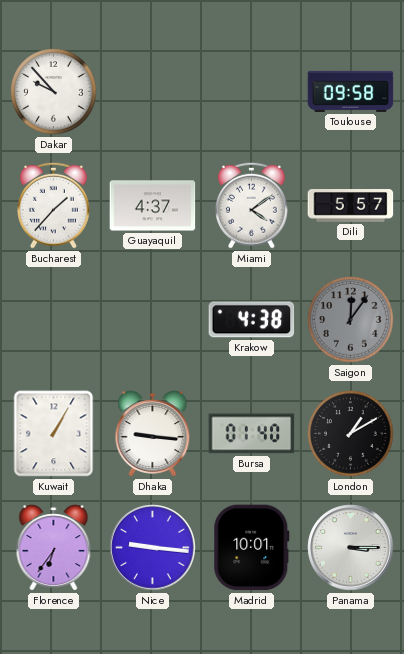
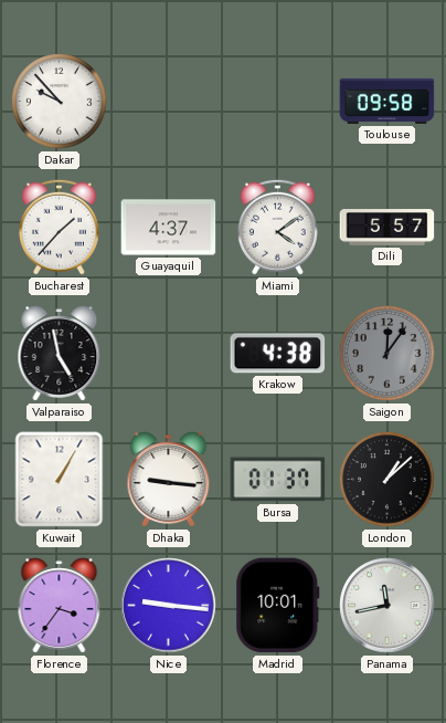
Valparaiso: none -> 4:58 (60, 354)
Bursa: 01:40 -> 01:37 (278, 480)
London: 1:10 -> 1:08 (387, 480)
Florence: 6:36 -> 3:36 (60, 606)
Panama: 3:15 -> 11:43 (387, 606)
